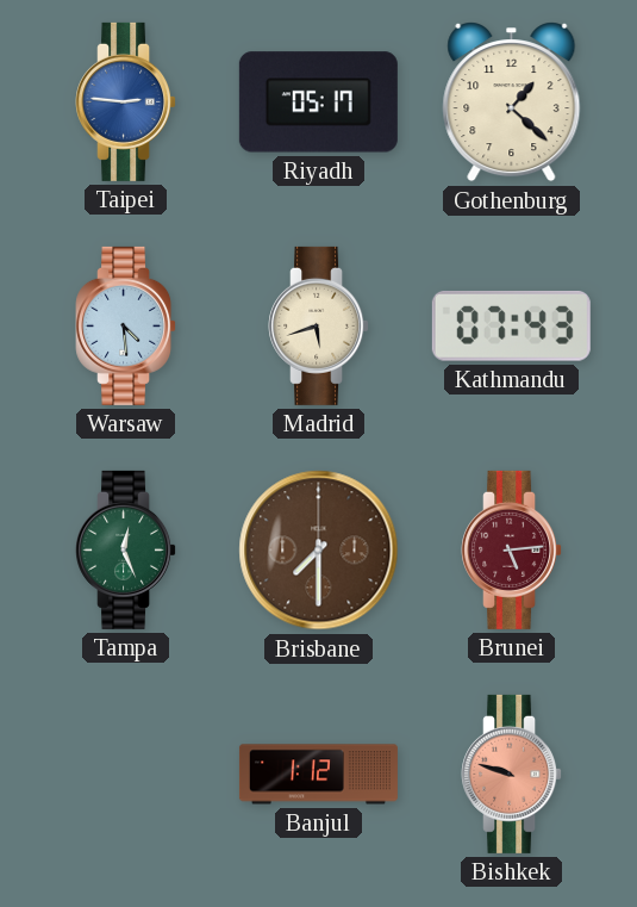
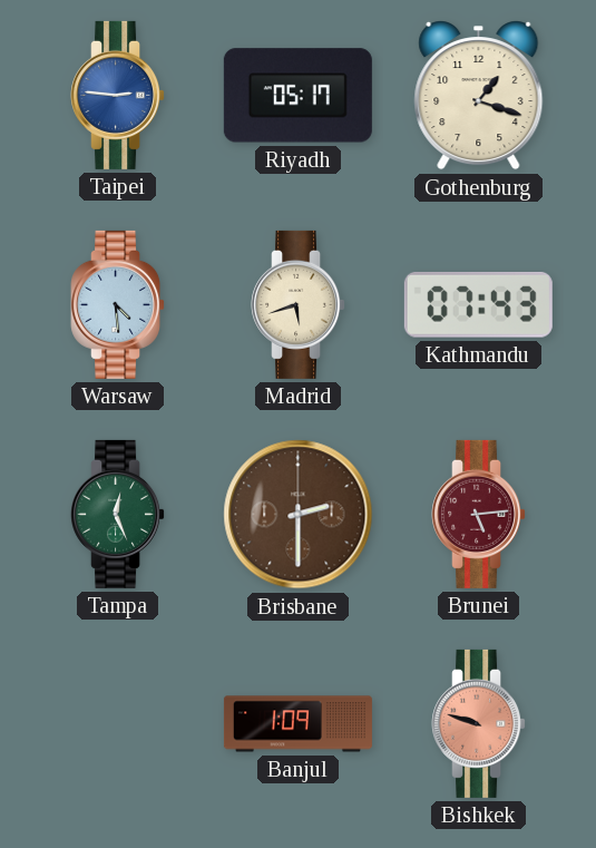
Gothenburg: 1:22 -> 1:18 (479, 96)
Brisbane: 7:30 -> 2:30 (299, 515)
Banjul: 1:12 -> 1:09 (297, 724)
